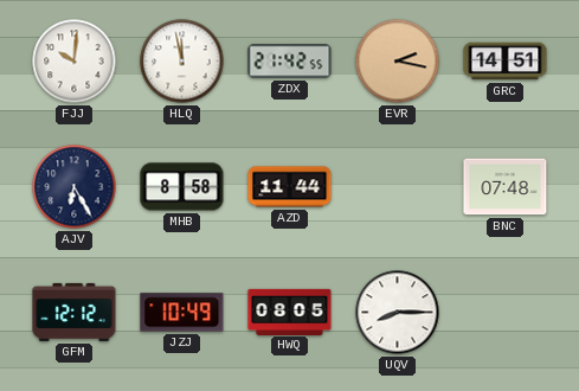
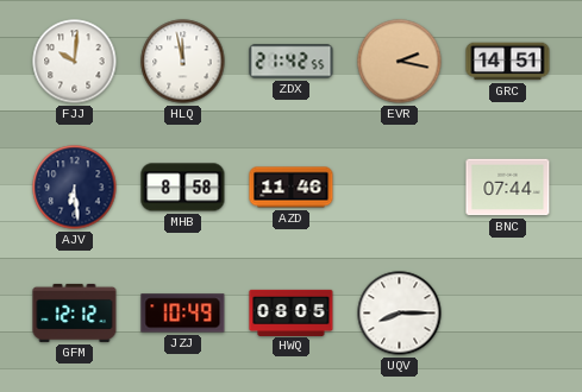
AJV: 6:25 -> 6:29 (75, 188)
AZD: 11:44 -> 11:46 (292, 188)
BNC: 07:48 -> 07:44 (508, 188)
